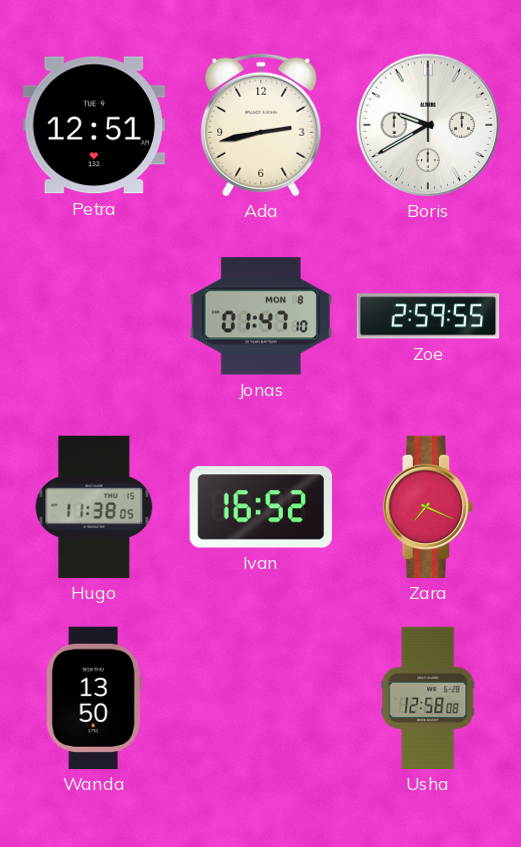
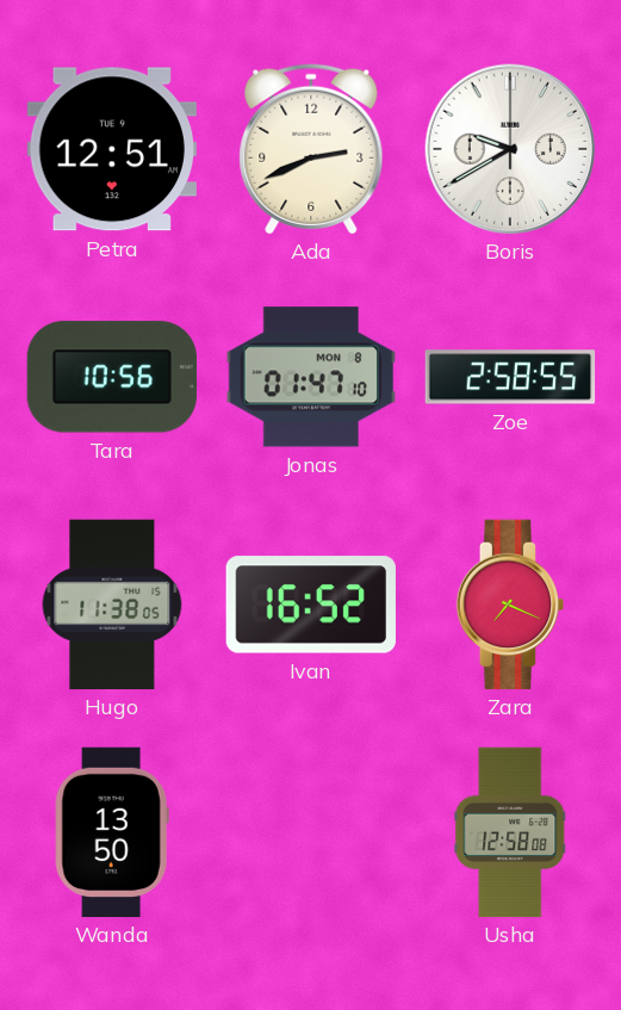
Ada: 2:43 -> 2:41 (311, 149)
Tara: none -> 10:56 (111, 377)
Zoe: 2:59 -> 2:58 (510, 377)
